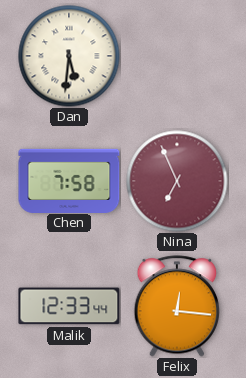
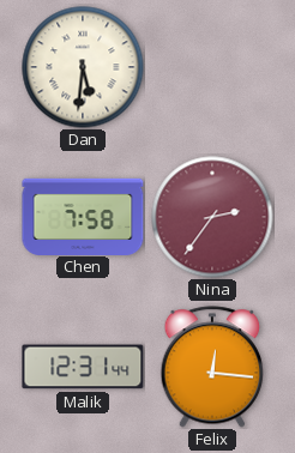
Nina: 6:56 -> 2:36 (212, 217)
Malik: 12:33 -> 12:31 (83, 367)
